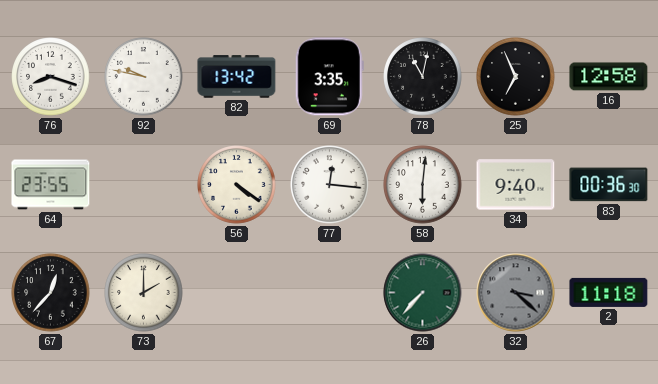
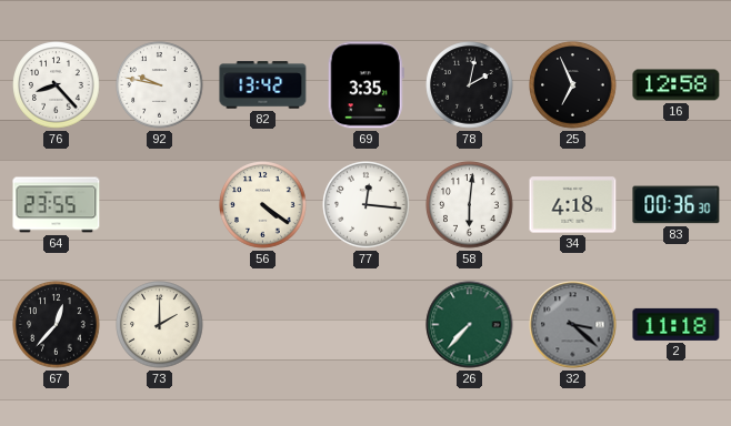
76: 8:18 -> 8:23 (57, 85)
78: 11:02 -> 2:02 (470, 85)
34: 9:40 -> 4:18 (573, 205)
